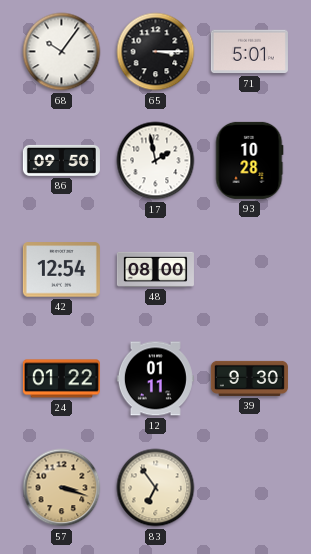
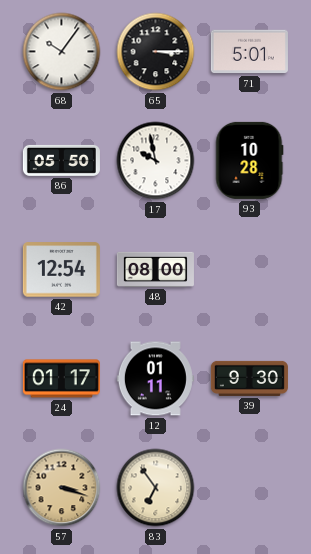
86: 09:50 -> 05:50 (61, 160)
17: 1:58 -> 9:58 (156, 161)
24: 01:22 -> 01:17 (61, 379)
